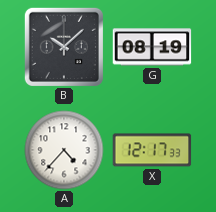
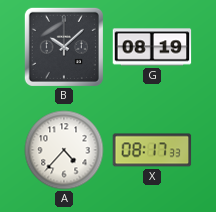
X: 12:17 -> 08:17 (152, 150)
